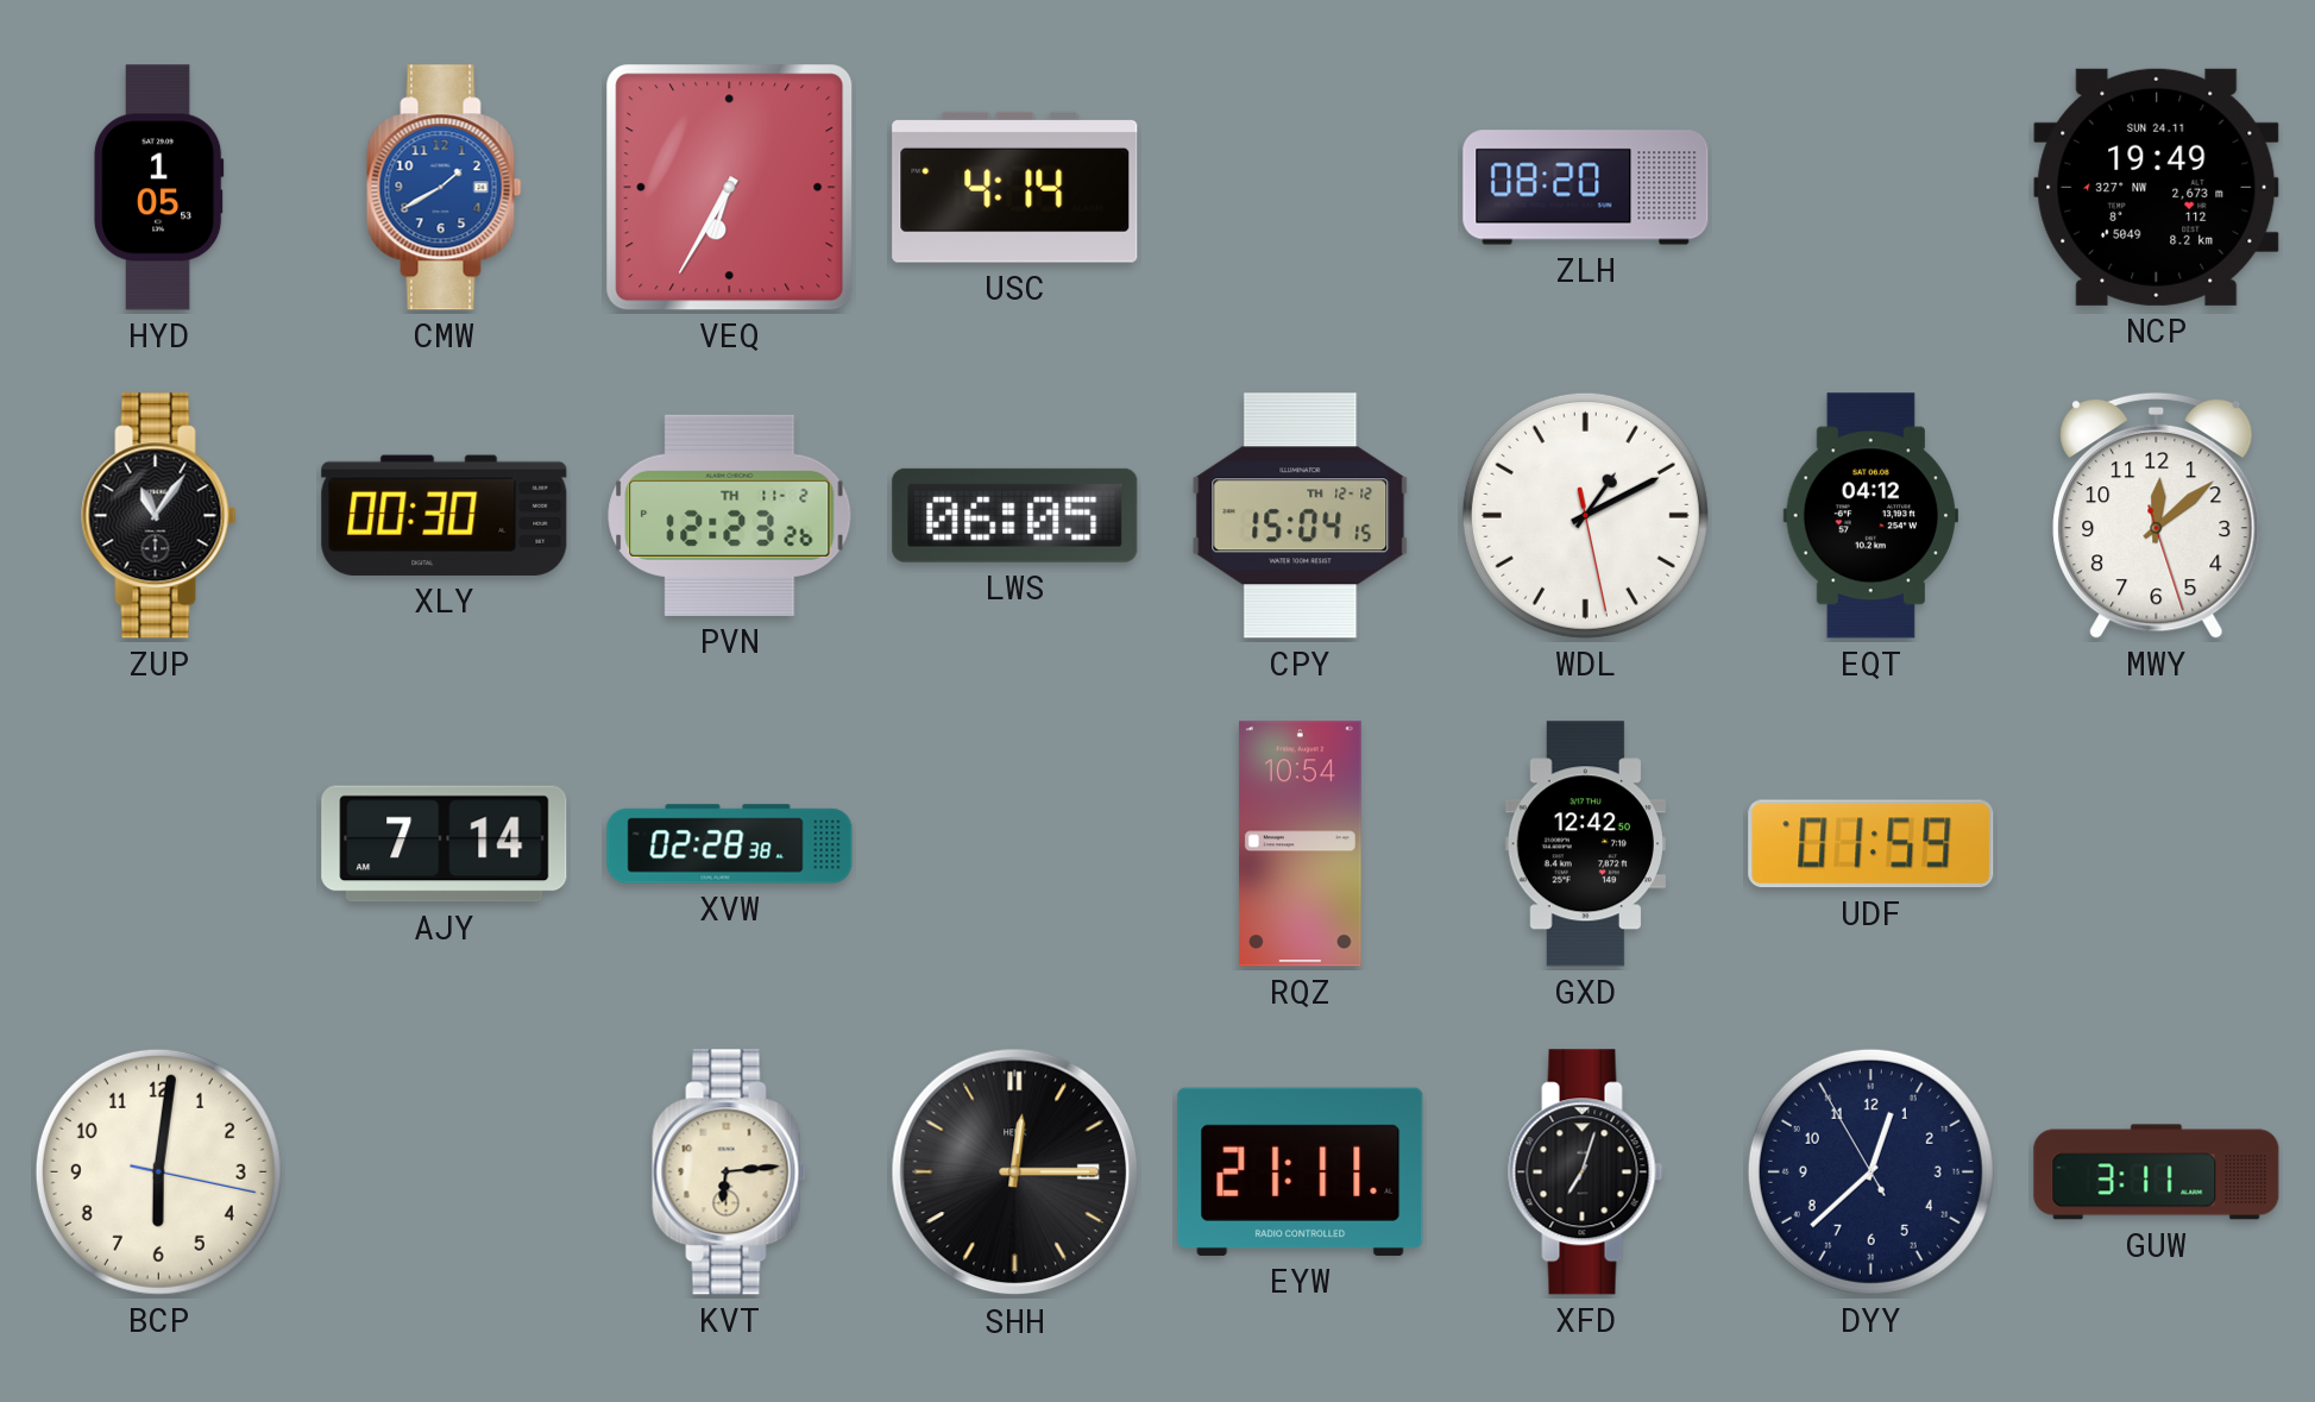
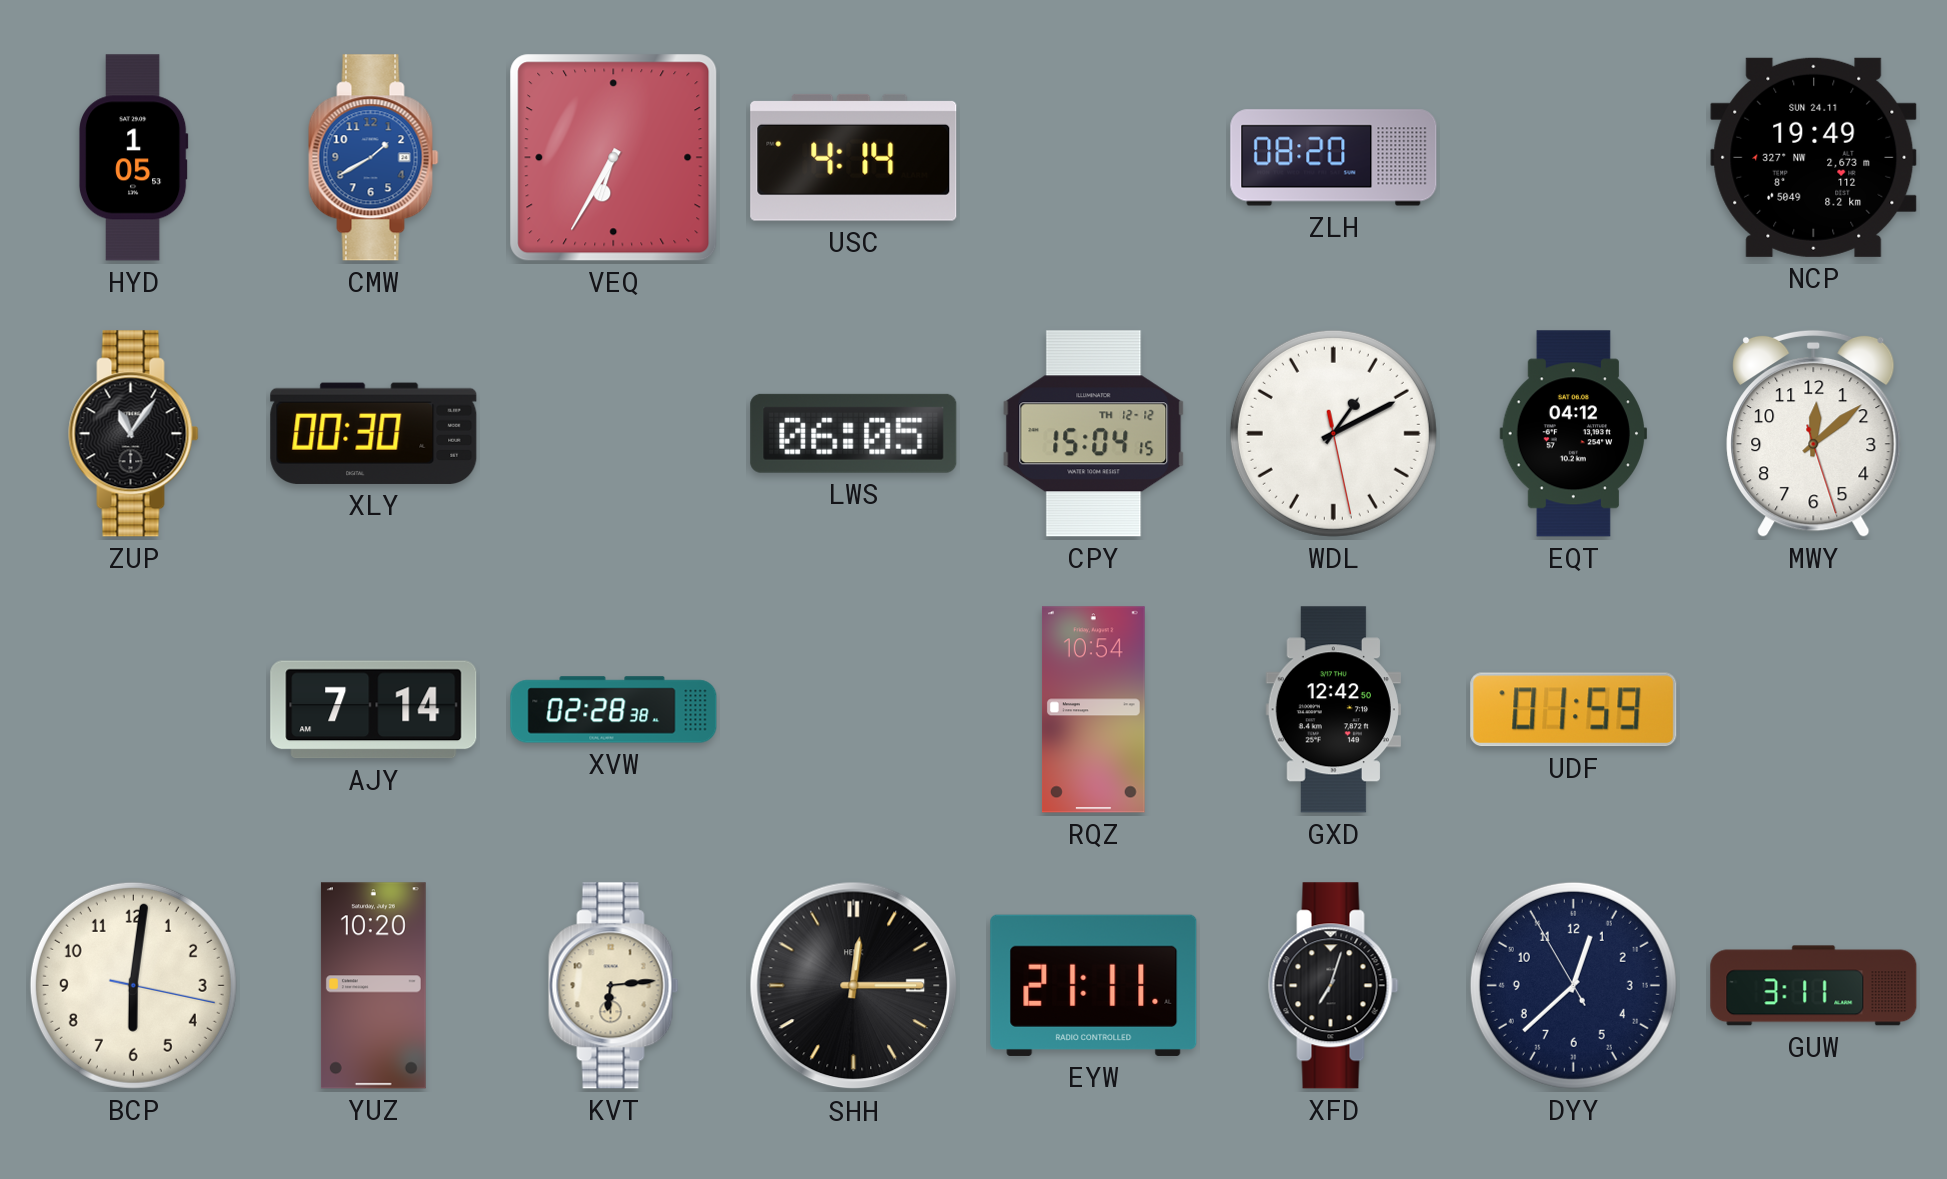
PVN: 12:23 -> none (730, 515)
YUZ: none -> 10:20 (373, 986)
